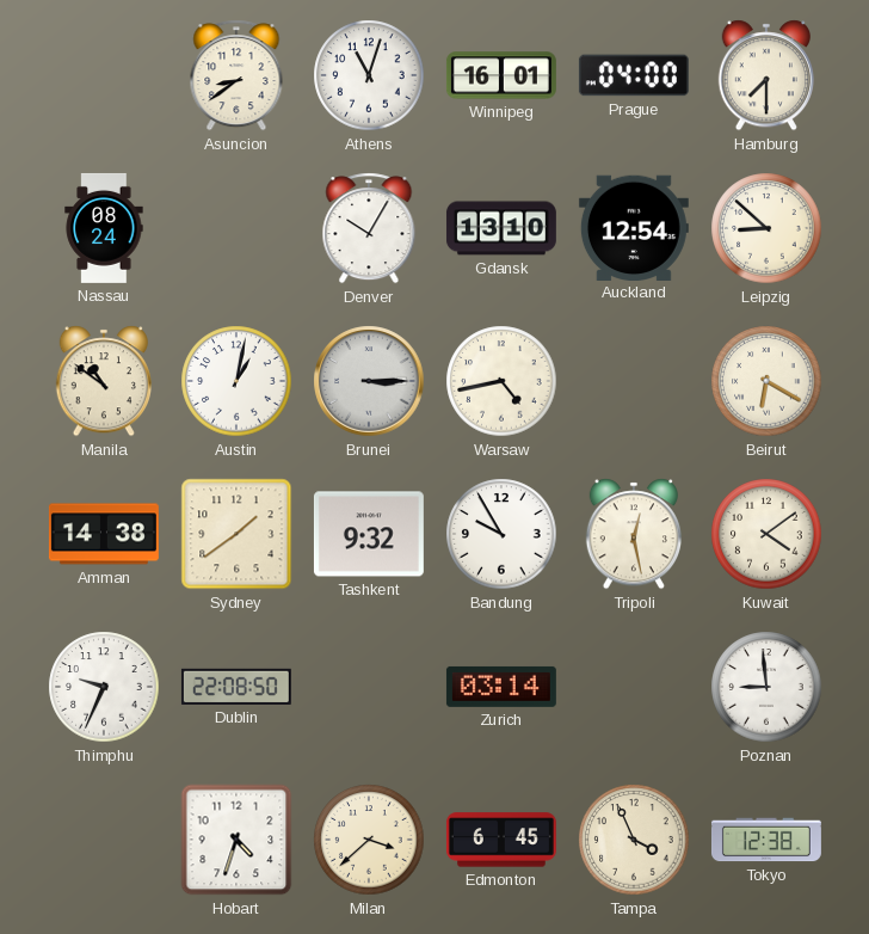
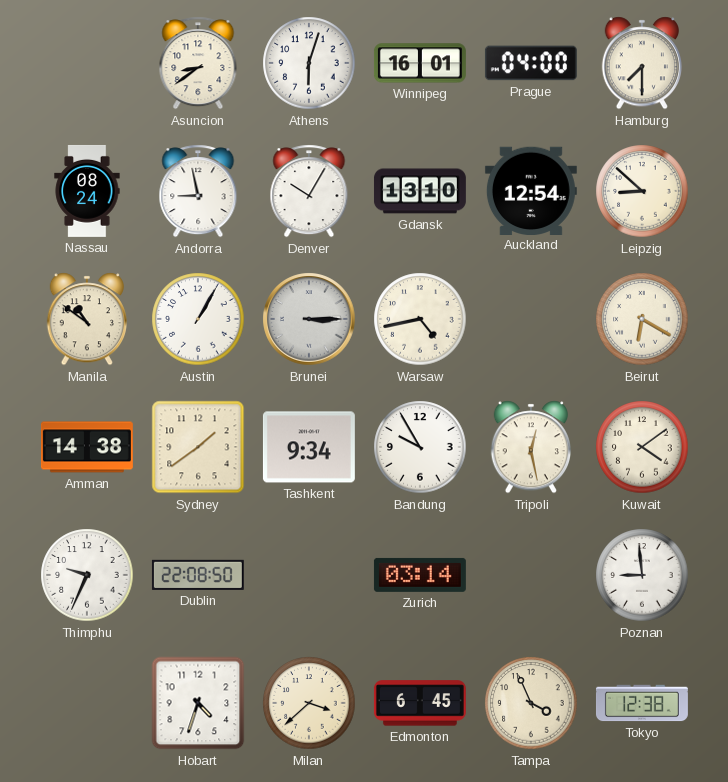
Athens: 11:03 -> 6:03 (309, 63)
Andorra: none -> 8:58 (198, 191)
Austin: 1:02 -> 1:05 (198, 319)
Tashkent: 9:32 -> 9:34 (309, 447)
